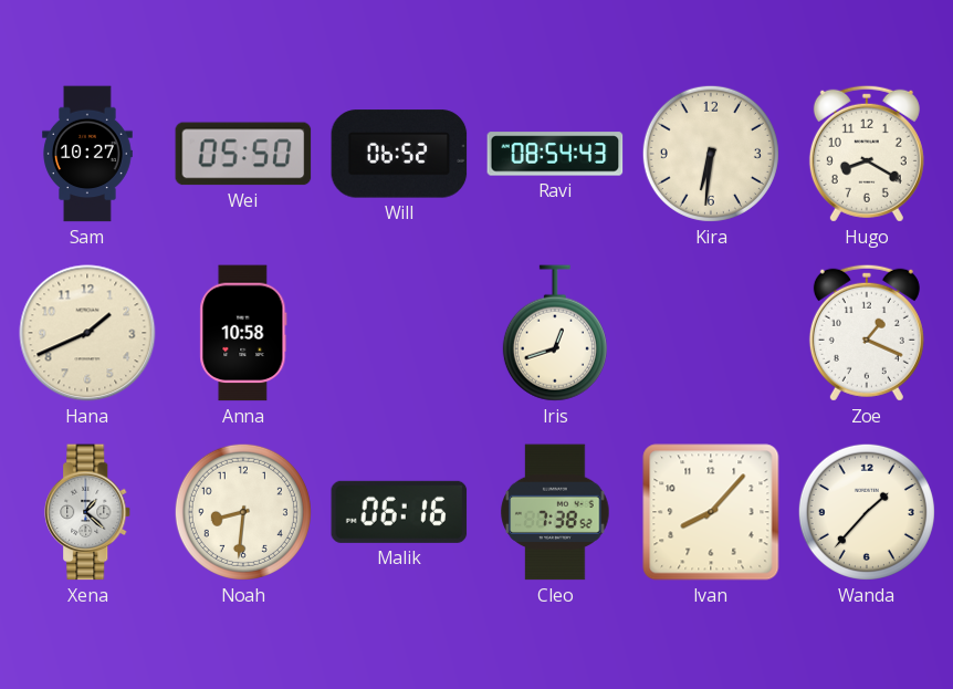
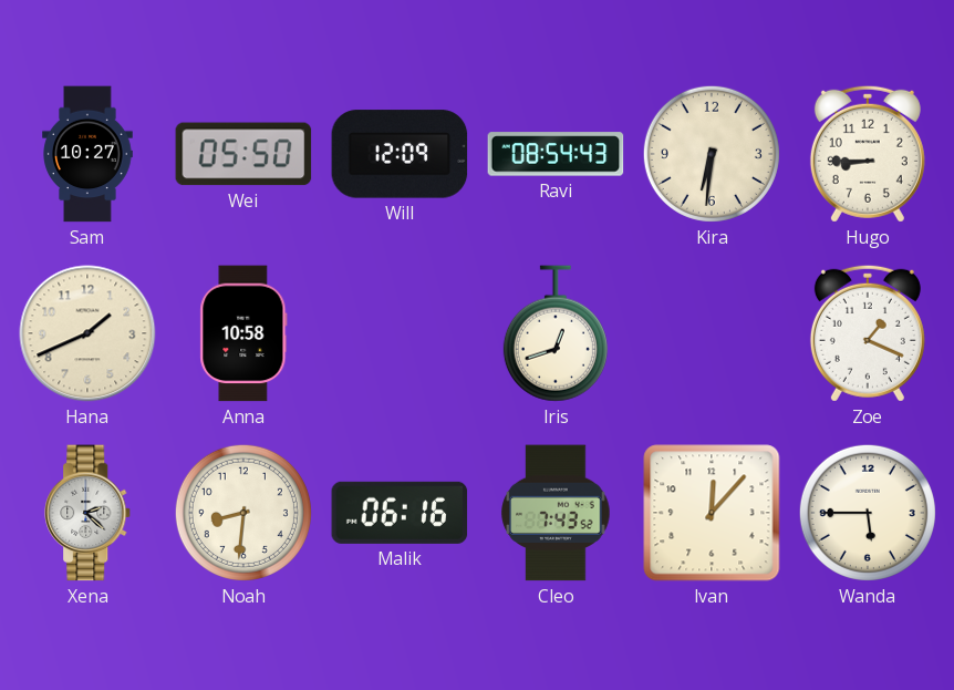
Will: 06:52 -> 12:09 (400, 154)
Hugo: 8:20 -> 8:45 (868, 154)
Xena: 1:22 -> 2:22 (89, 513)
Cleo: 7:38 -> 7:43 (556, 513)
Ivan: 8:07 -> 12:07 (712, 513)
Wanda: 1:37 -> 5:45 (868, 513)
